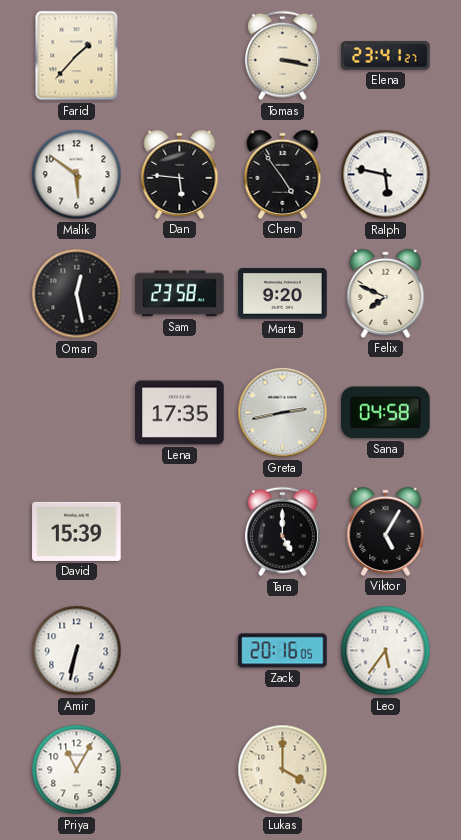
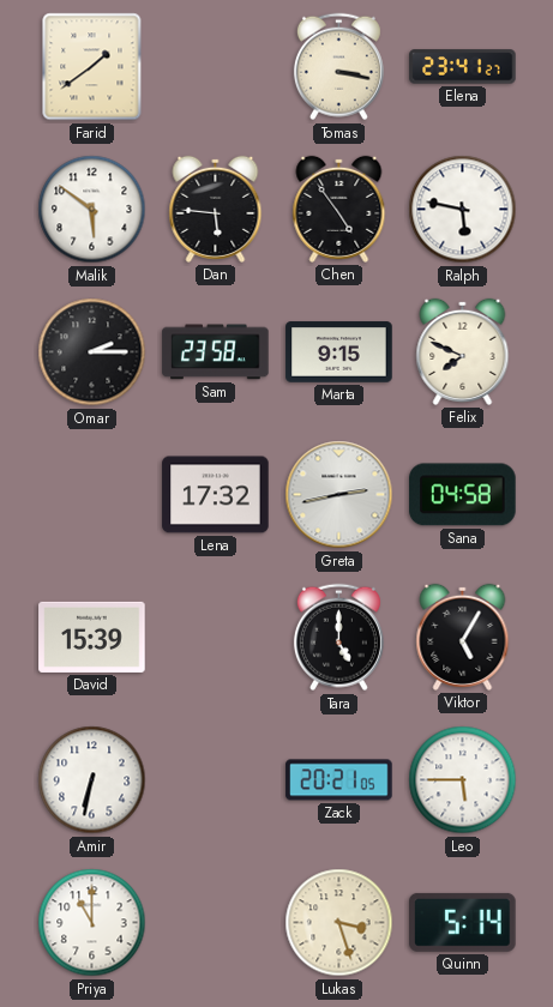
Farid: 1:37 -> 1:39 (92, 67)
Omar: 12:28 -> 2:15 (92, 352)
Marta: 9:20 -> 9:15 (339, 352)
Lena: 17:35 -> 17:32 (216, 495)
Zack: 20:16 -> 20:21 (339, 780)
Leo: 5:36 -> 5:45 (463, 780)
Priya: 11:05 -> 11:00 (92, 923)
Lukas: 4:00 -> 3:27 (339, 923)
Quinn: none -> 5:14 (463, 922)
